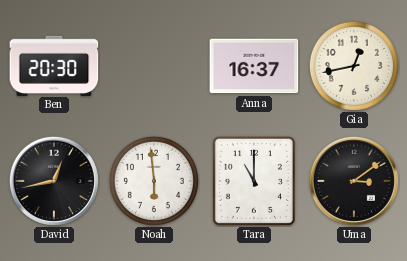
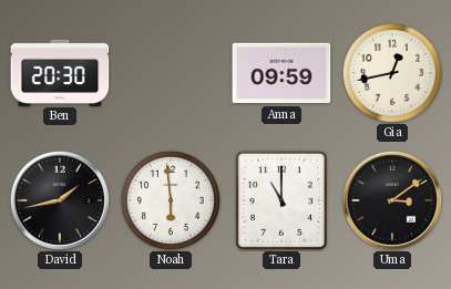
Anna: 16:37 -> 09:59 (281, 73)
David: 12:43 -> 1:43 (60, 200)
